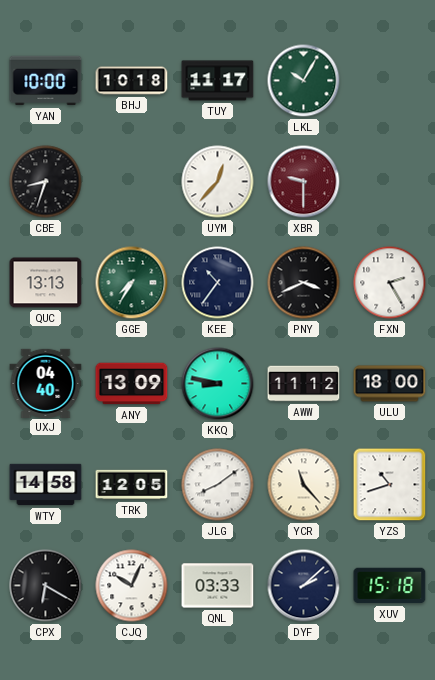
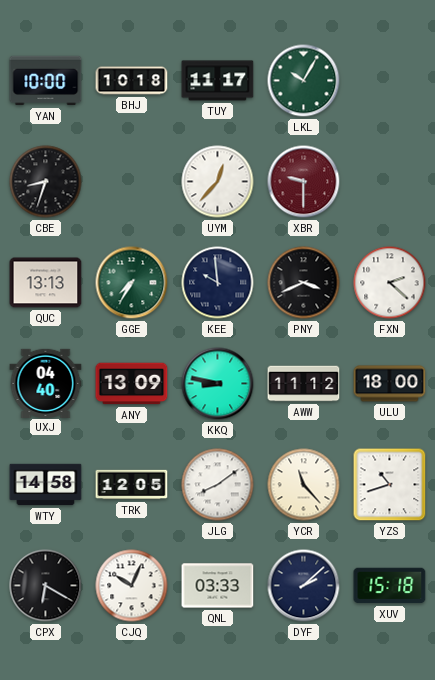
KEE: 10:36 -> 9:59 (218, 283)
FXN: 2:25 -> 2:22 (390, 283)
